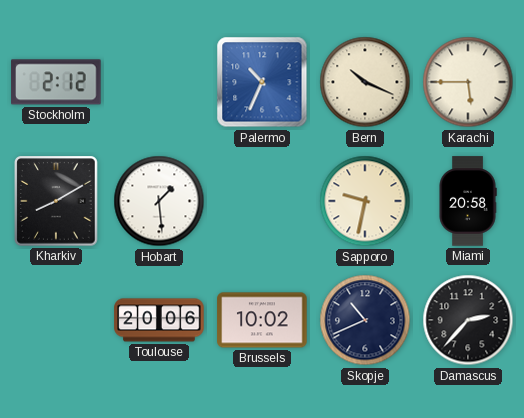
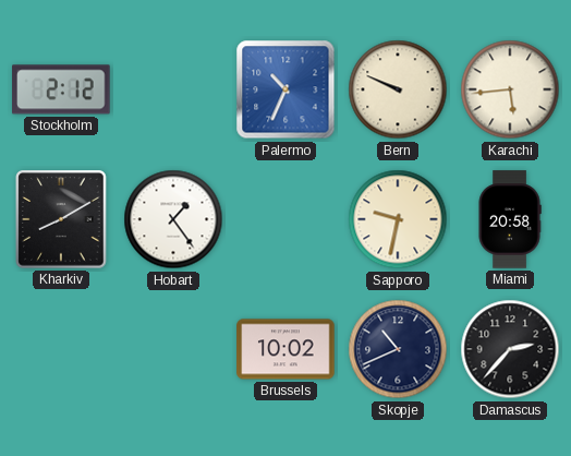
Bern: 10:19 -> 9:49 (398, 89)
Karachi: 5:45 -> 5:44 (510, 89)
Hobart: 1:29 -> 1:24 (173, 219)
Toulouse: 20:06 -> none (159, 320)
